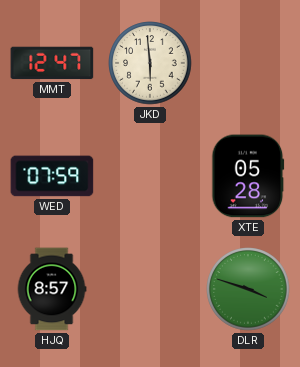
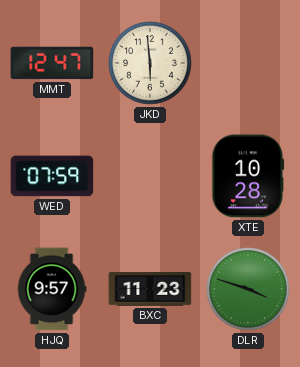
XTE: 05:28 -> 10:28 (248, 176)
HJQ: 8:57 -> 9:57 (52, 289)
BXC: none -> 11:23 (150, 289)
